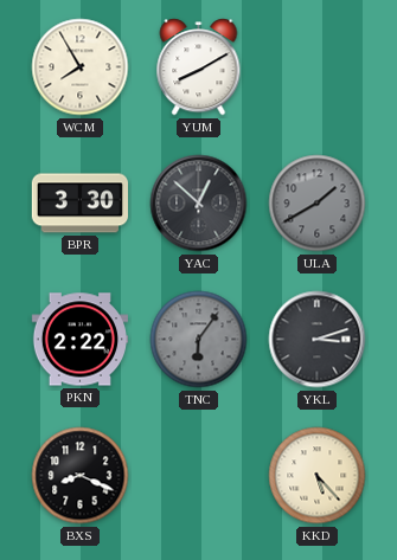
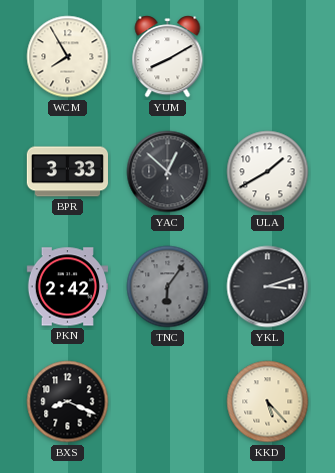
BPR: 3:30 -> 3:33 (67, 172)
ULA dial: grey -> white (268, 172)
PKN: 2:22 -> 2:42 (67, 287)
